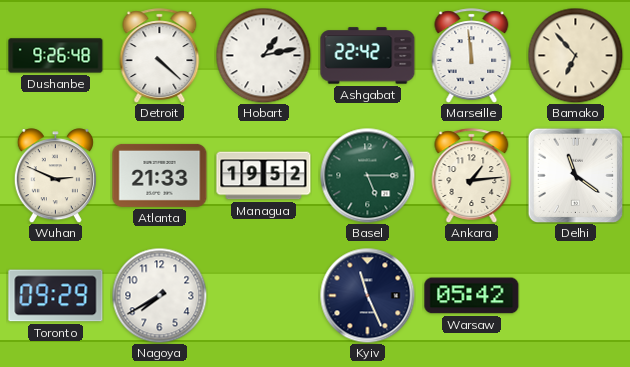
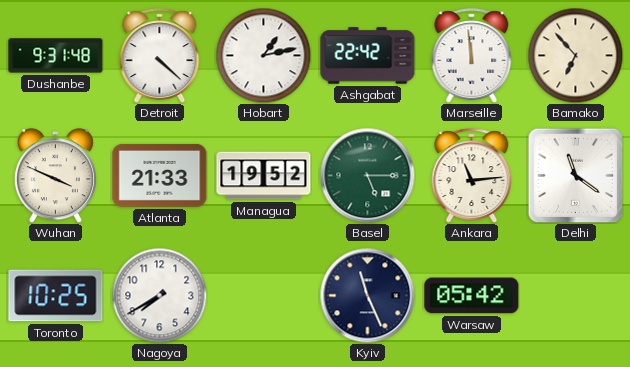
Dushanbe: 9:26 -> 9:31 (56, 56)
Wuhan: 2:49 -> 3:49 (55, 176)
Ankara: 1:14 -> 11:14 (472, 176)
Toronto: 09:29 -> 10:25 (56, 296)
